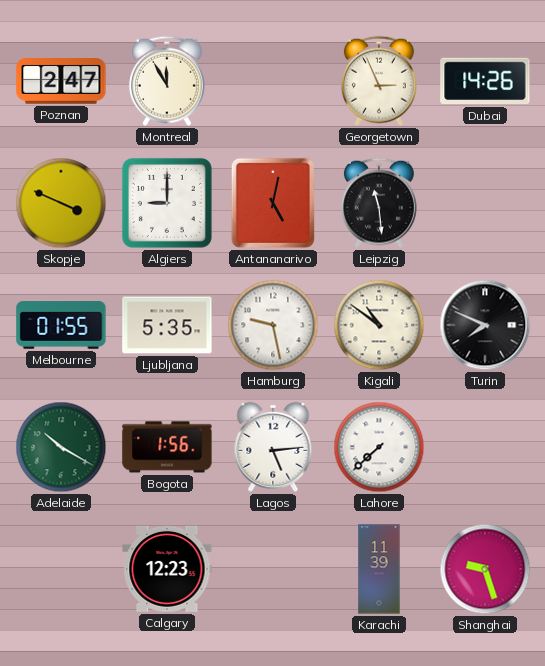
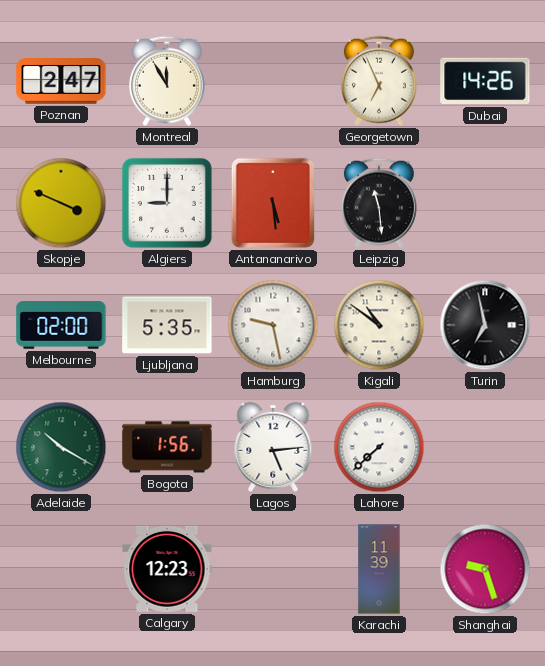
Georgetown: 2:56 -> 6:56 (379, 81)
Antananarivo: 5:02 -> 5:29 (273, 203)
Melbourne: 01:55 -> 02:00 (61, 325)
Turin: 7:49 -> 6:58 (485, 325)
